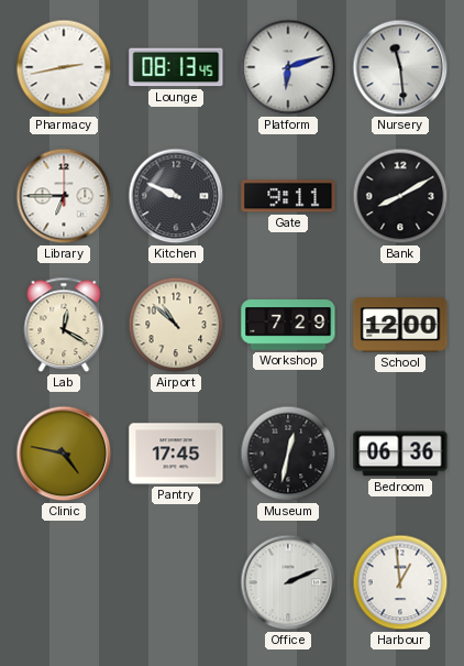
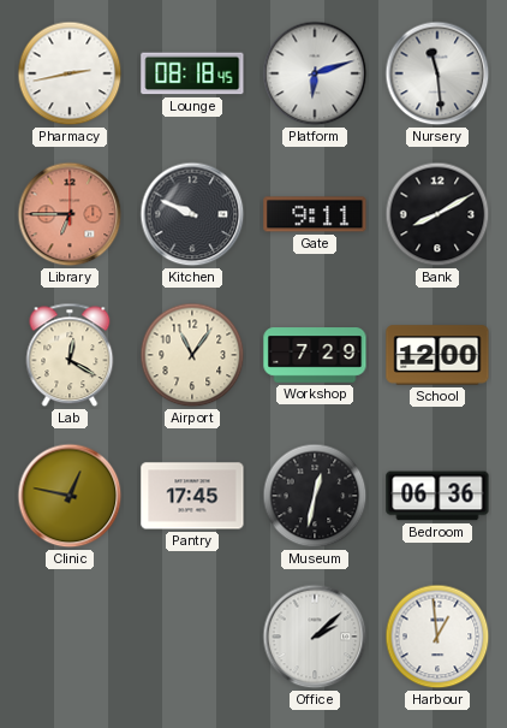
Lounge: 08:13 -> 08:18 (192, 73)
Library dial: white -> salmon (70, 214)
Airport: 10:52 -> 11:06 (192, 355)
Clinic: 4:47 -> 12:47 (70, 496)
Office: 2:11 -> 2:08 (315, 637)
